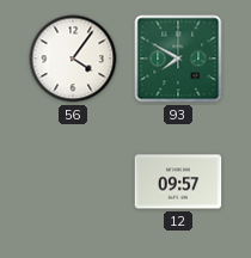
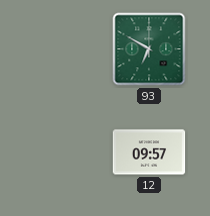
56: 4:06 -> none (73, 59)
93: 7:50 -> 6:50 (149, 49)
